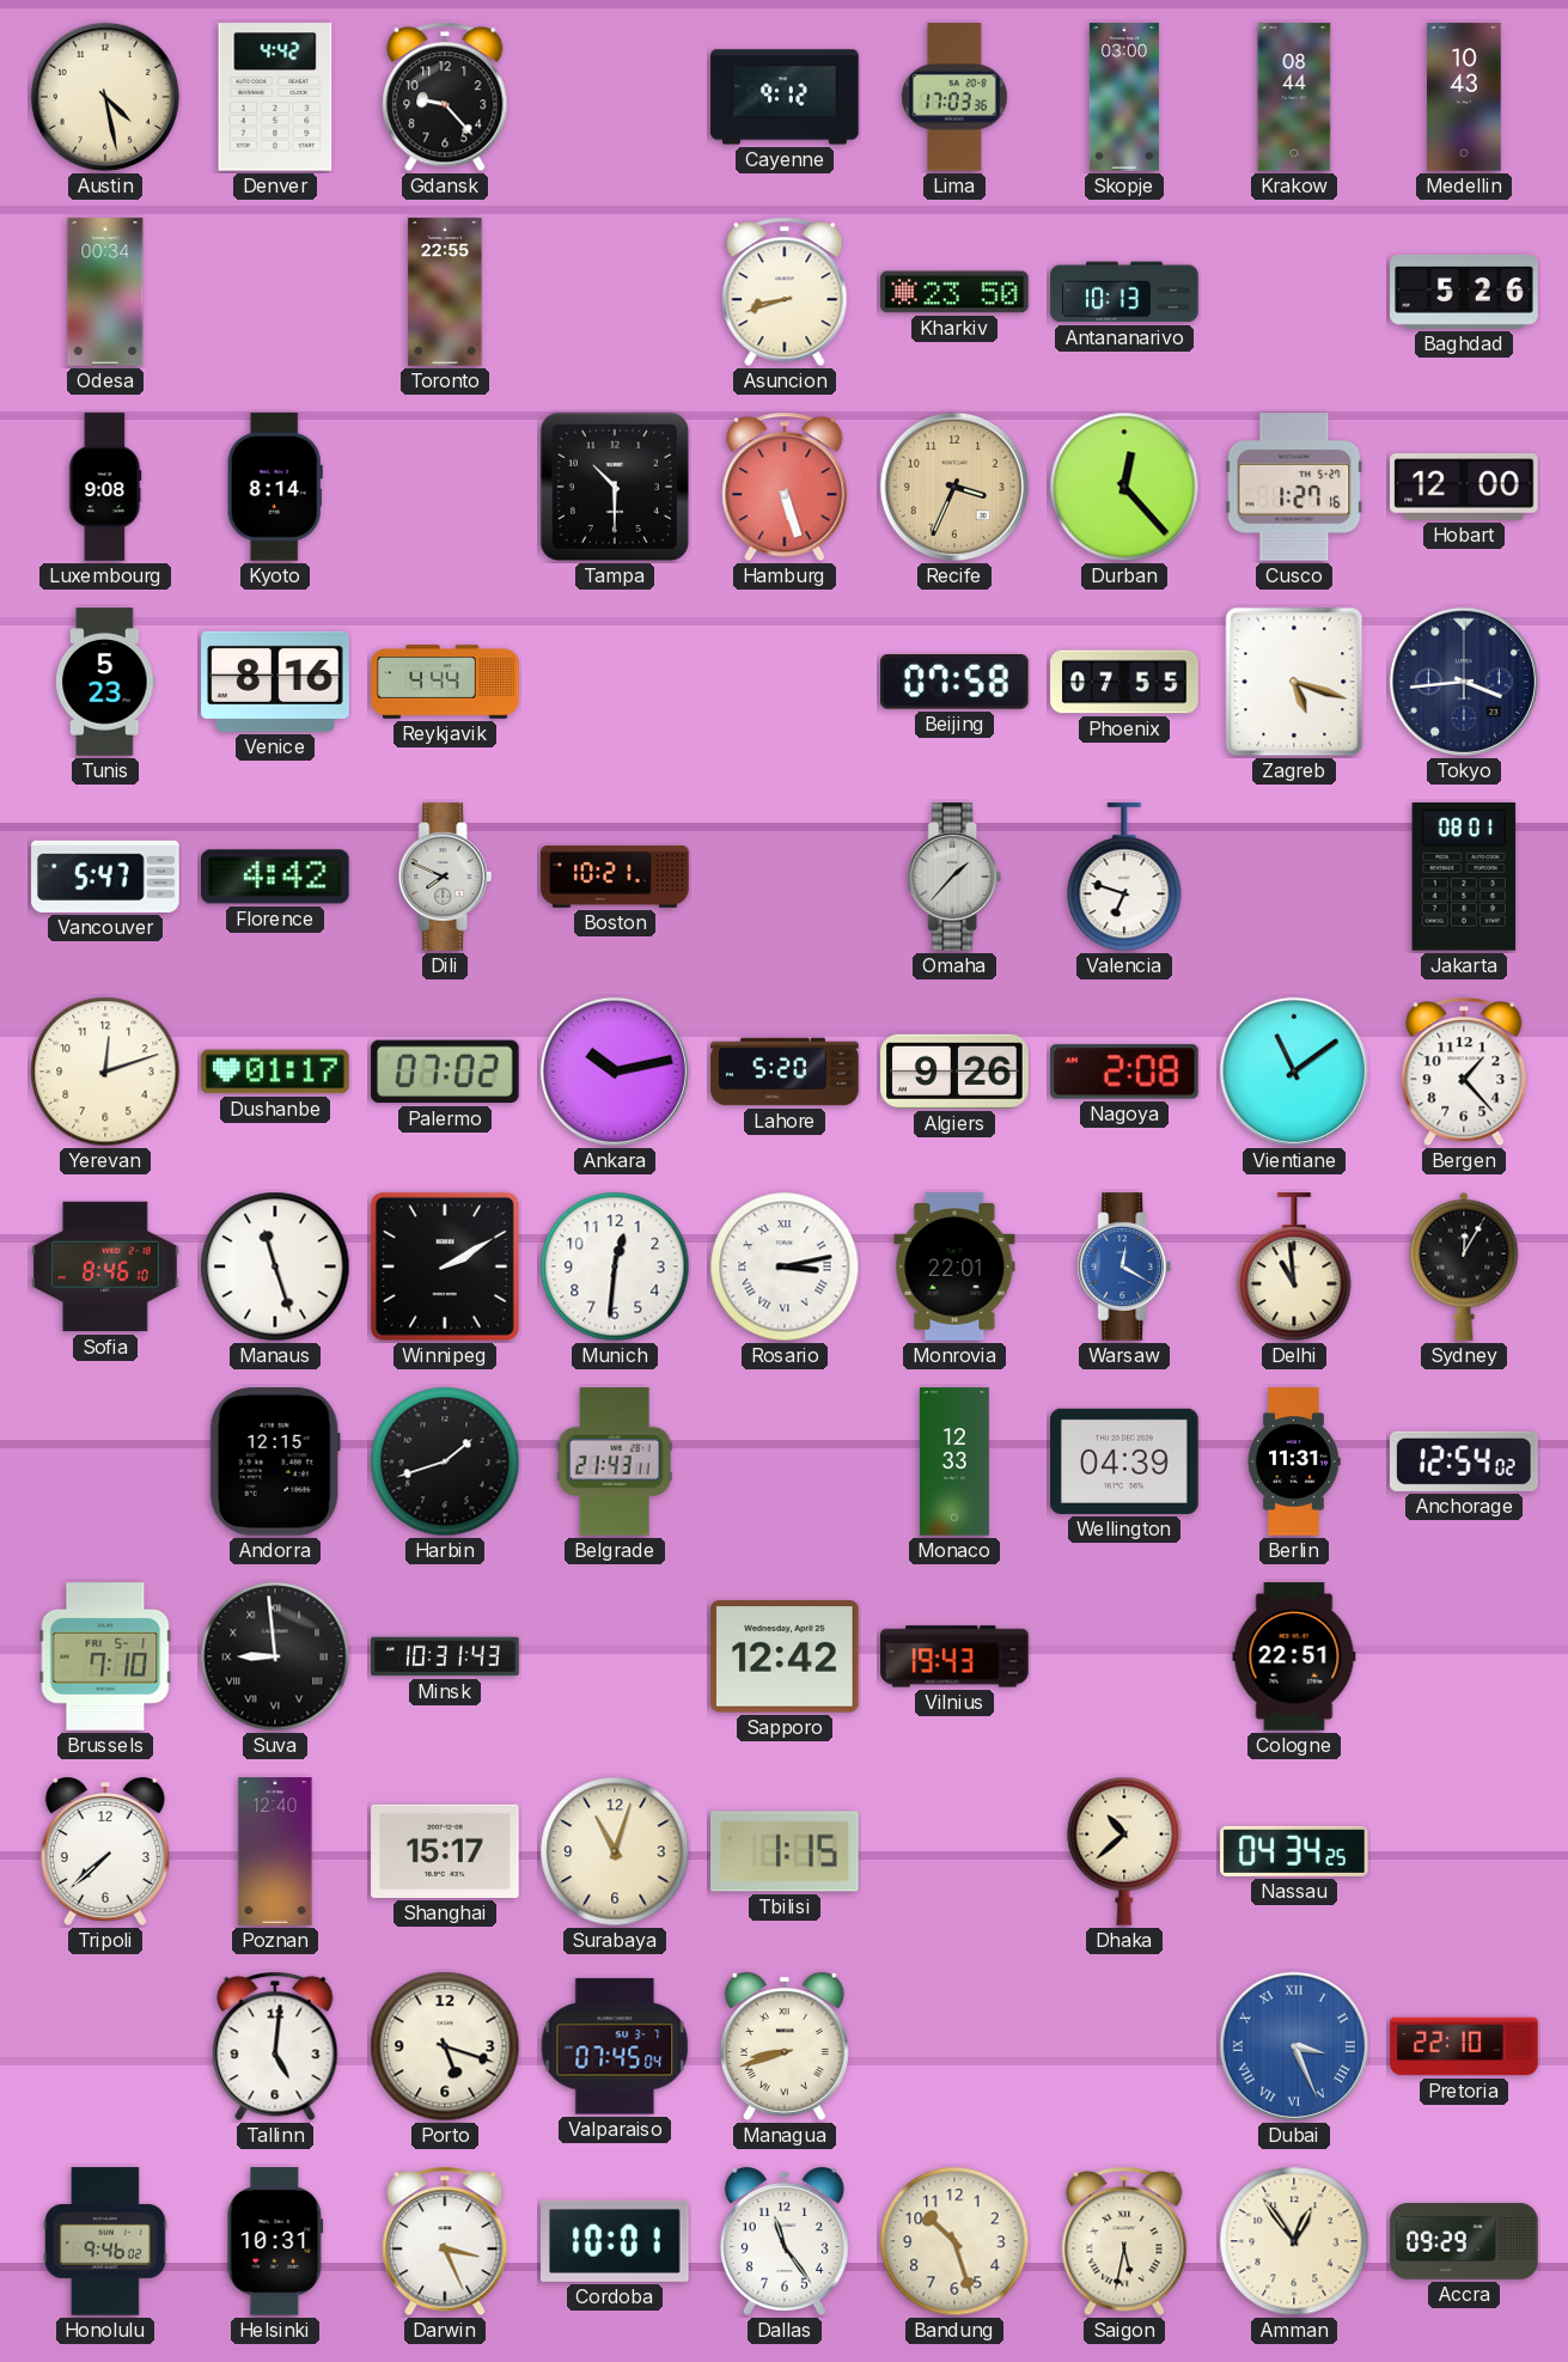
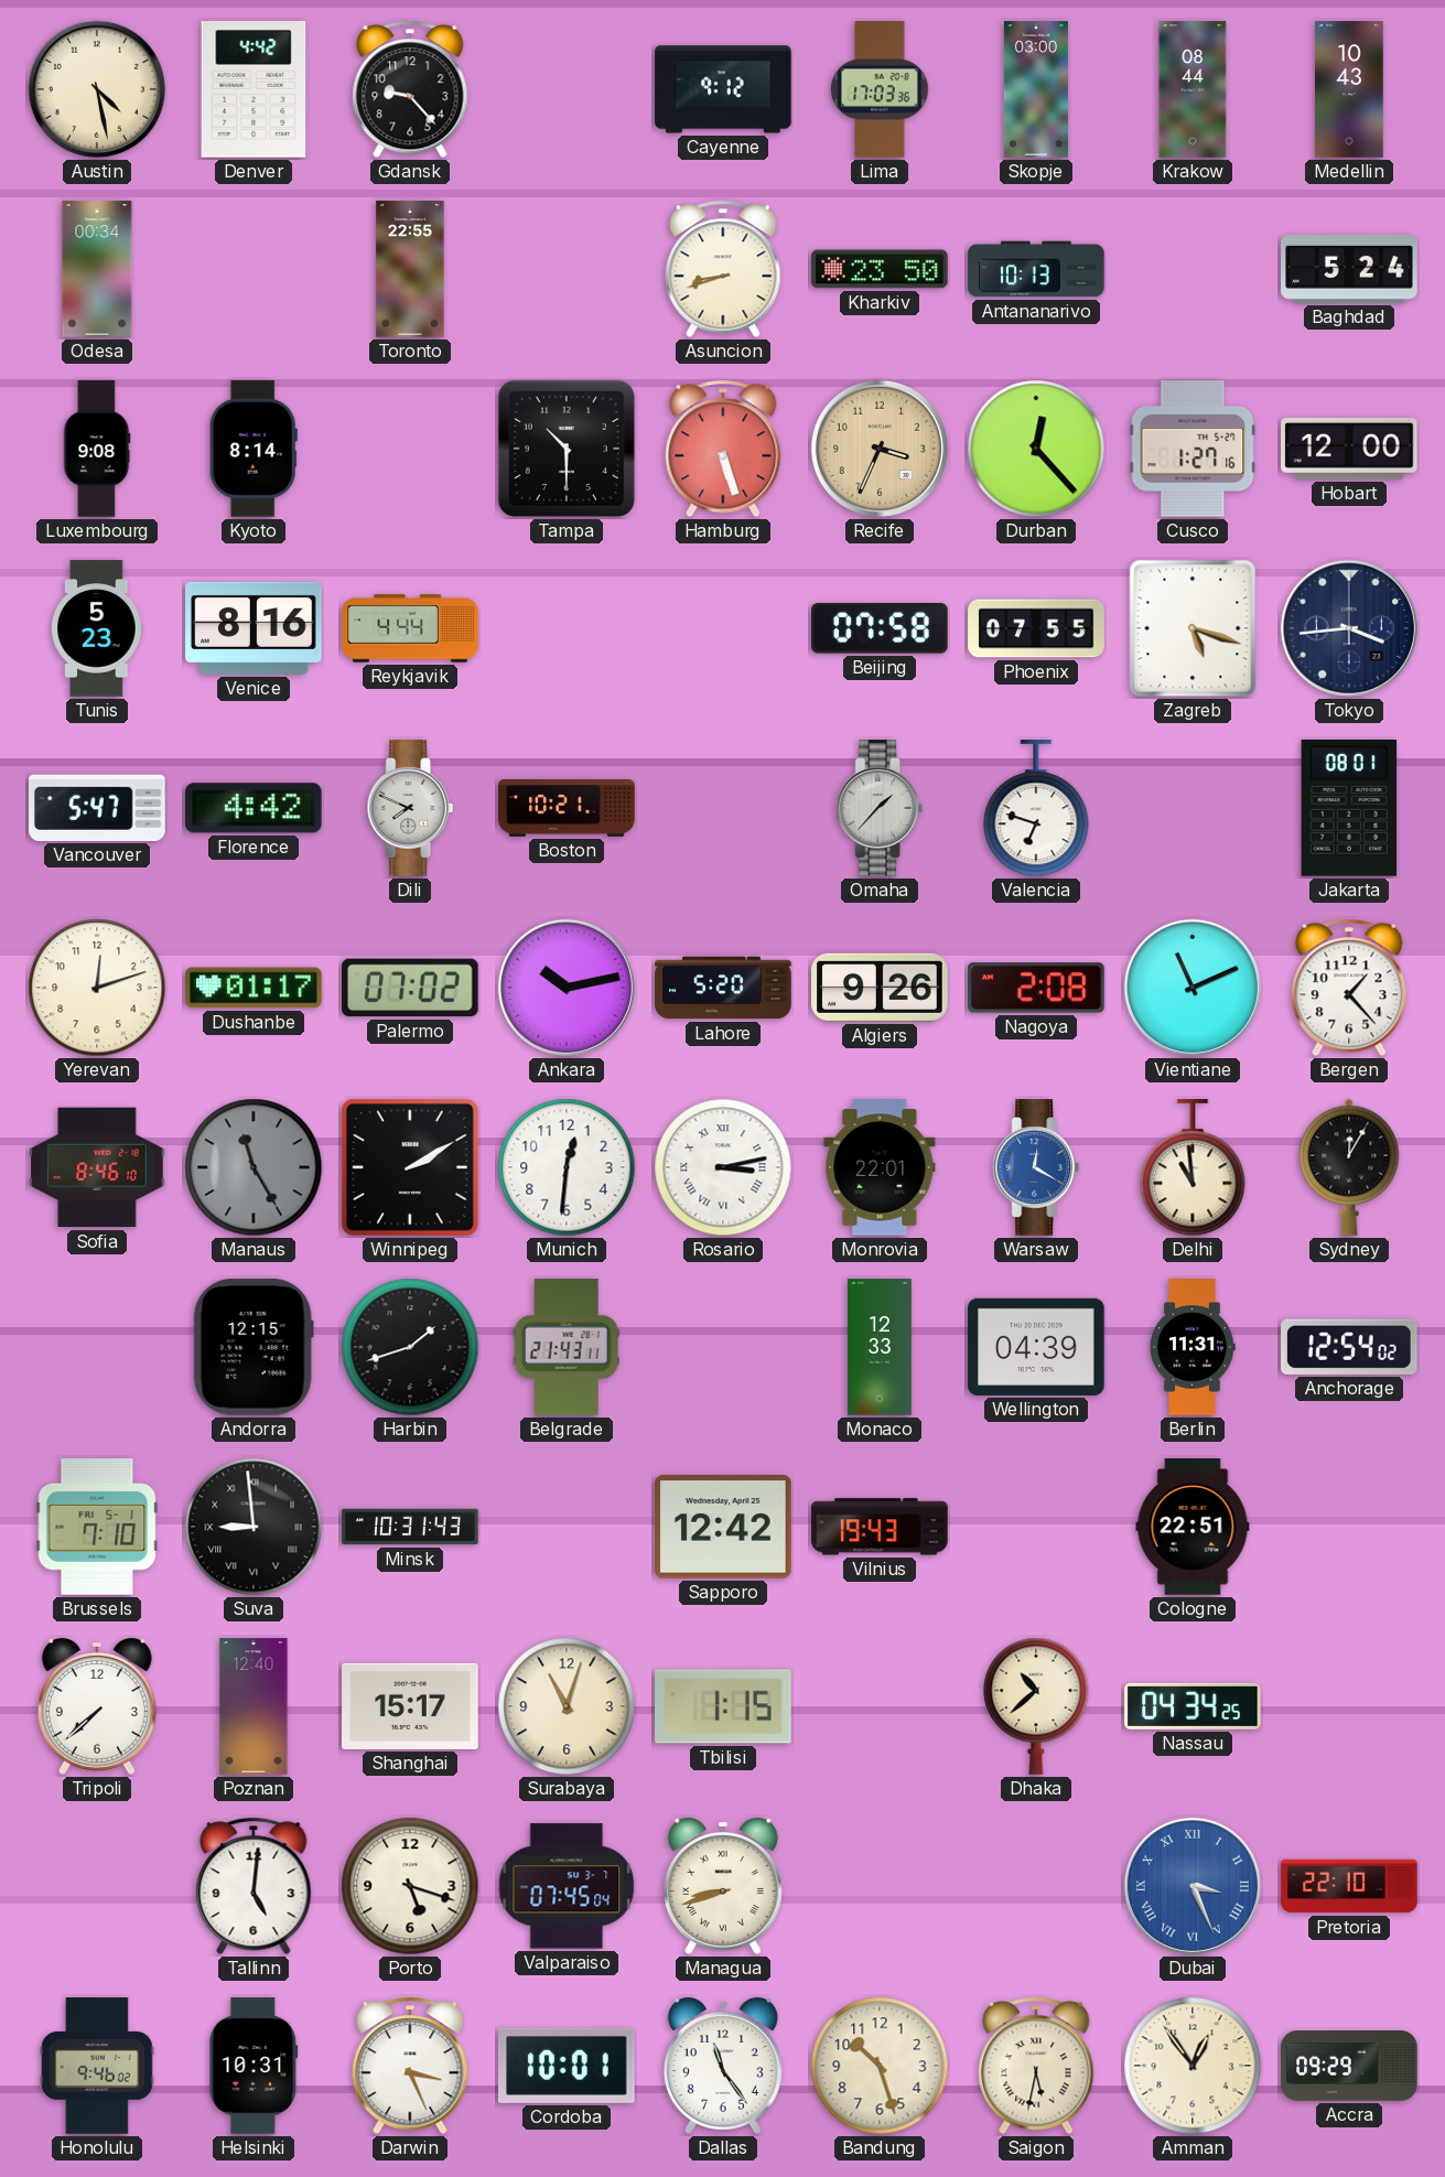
Baghdad: 5:26 -> 5:24 (1349, 270)
Vientiane: 11:09 -> 11:11 (1193, 988)
Manaus: 11:27 -> 11:25 (254, 1167)
Manaus dial: white -> grey (254, 1167)
